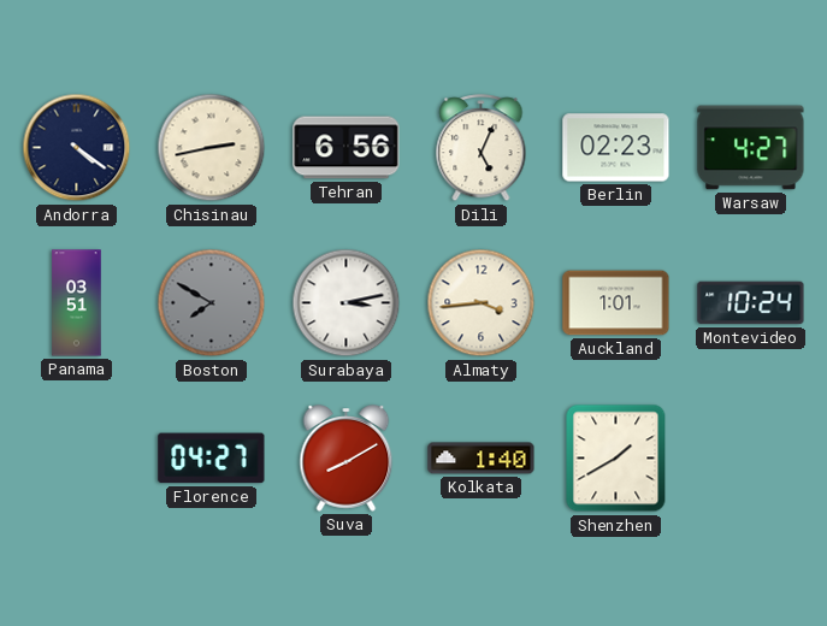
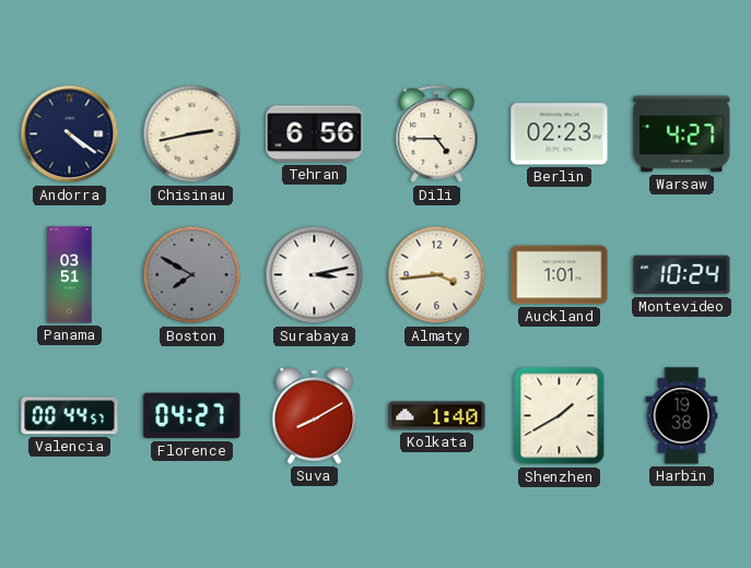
Dili: 5:04 -> 4:45 (437, 134)
Valencia: none -> 00:44 (70, 416)
Harbin: none -> 19:38 (682, 416)
